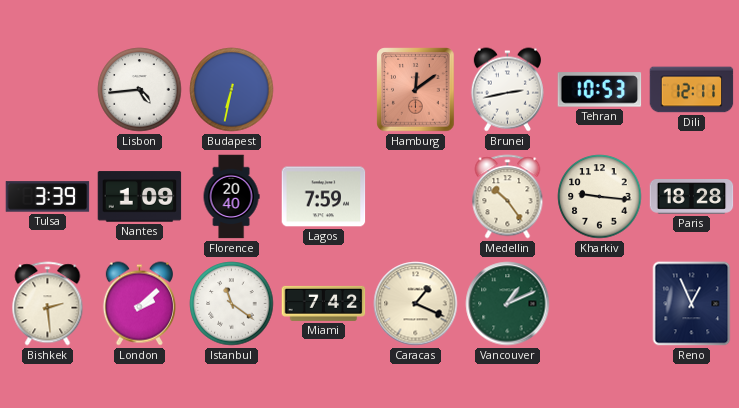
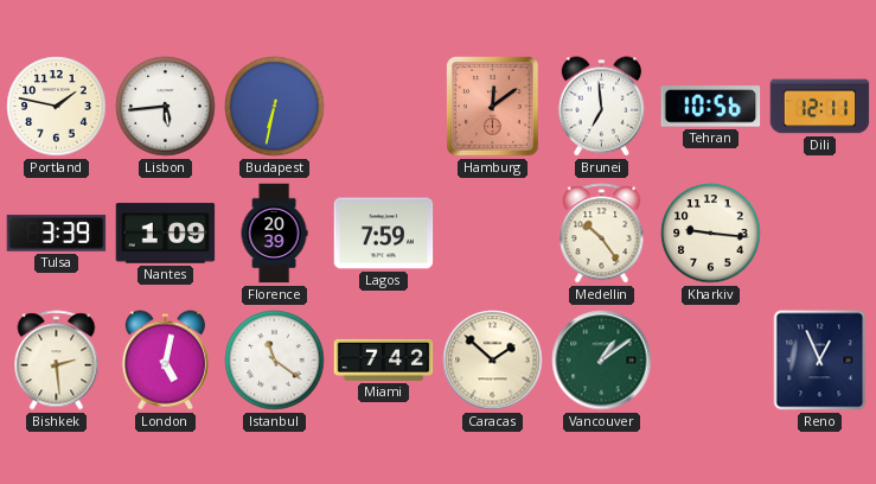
Portland: none -> 1:47 (57, 107)
Lisbon: 4:44 -> 5:44 (166, 107)
Brunei: 2:43 -> 6:59 (601, 107)
Tehran: 10:53 -> 10:56 (711, 107)
Florence: 20:40 -> 20:39 (274, 234)
Paris: 18:28 -> none (692, 197)
London: 2:08 -> 5:02 (165, 361)
Caracas: 1:19 -> 1:52 (493, 361)
Vancouver: 1:11 -> 1:09 (602, 361)
